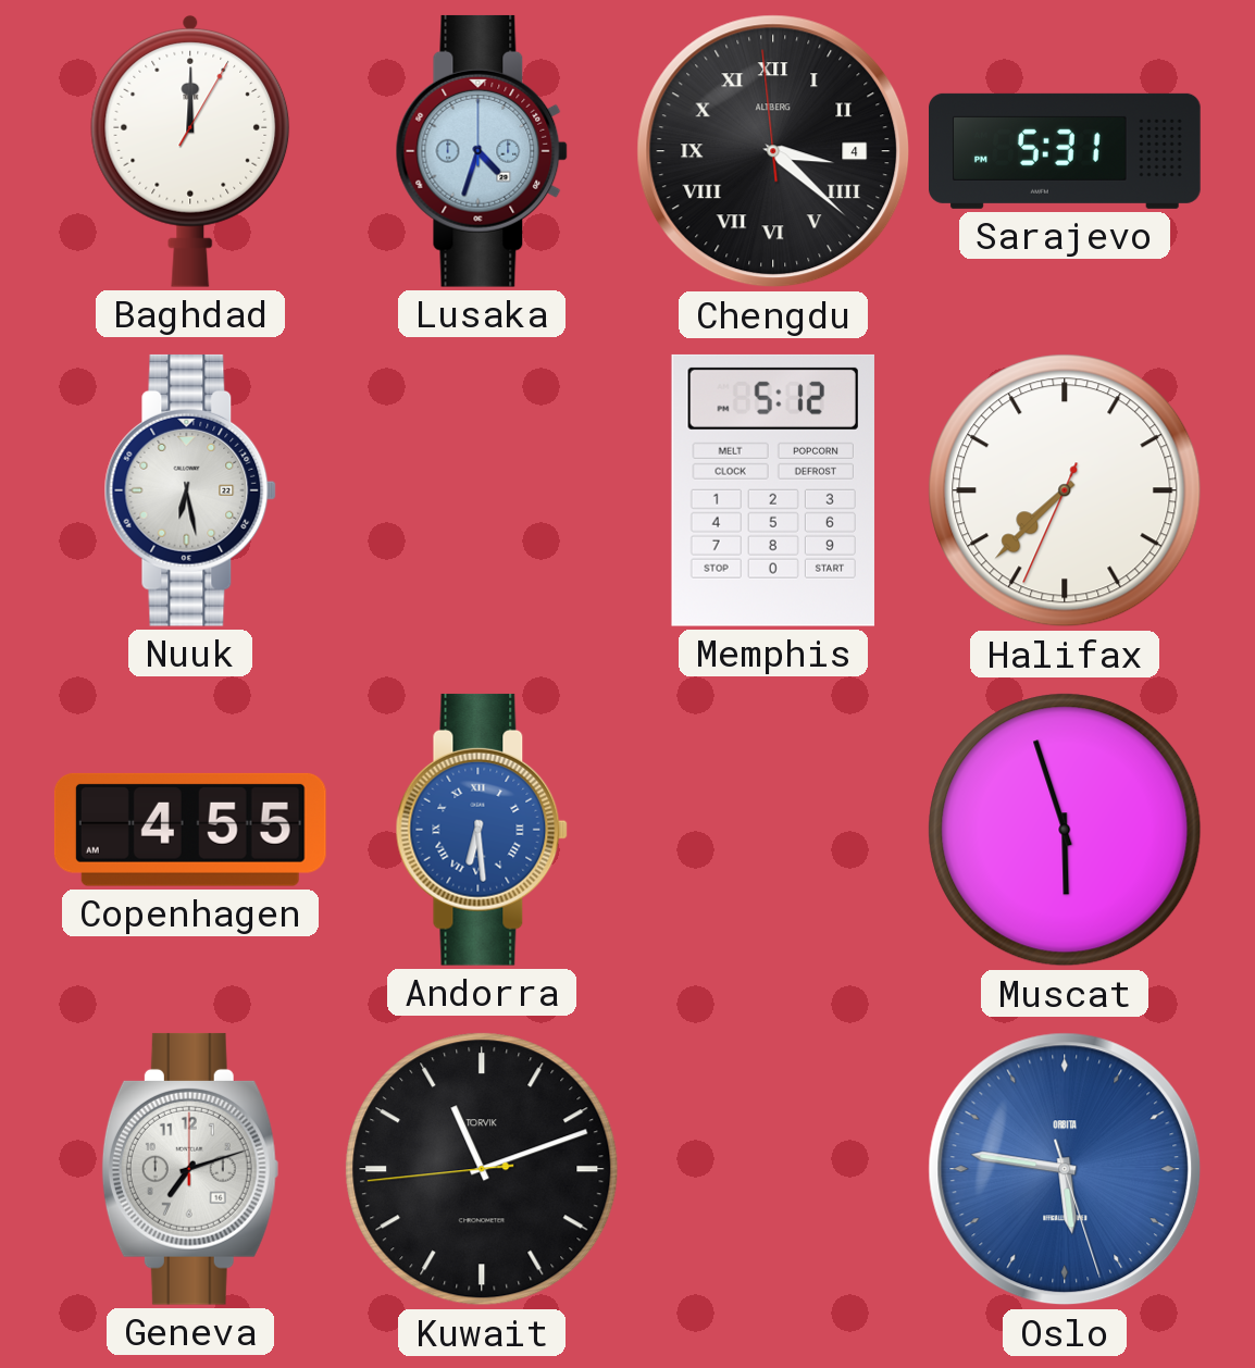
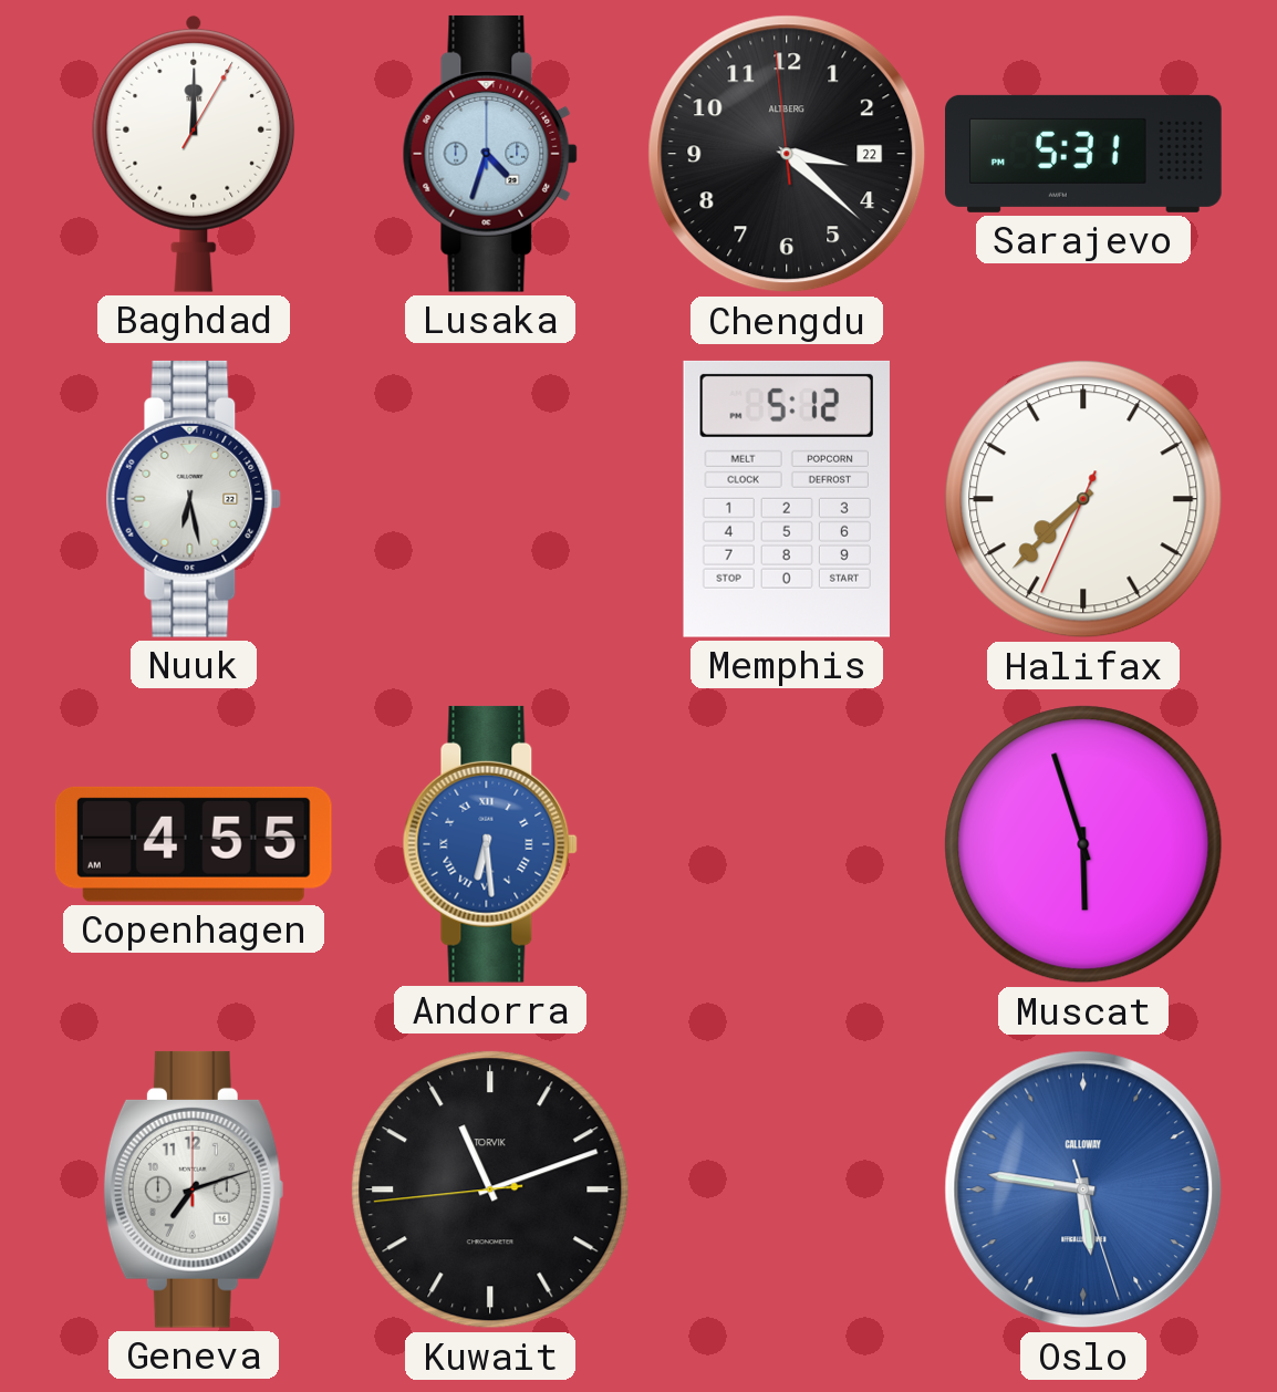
Chengdu date: 4 -> 22 (787, 154)
Chengdu numerals: Roman -> Arabic (787, 154)
Oslo brand: ORBITA -> CALLOWAY (1083, 1190)
